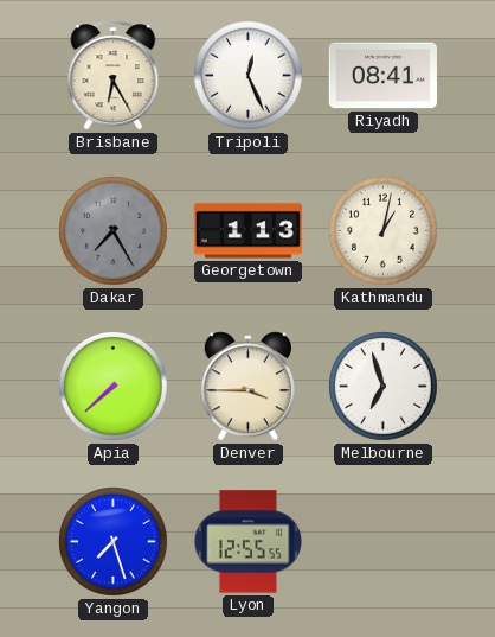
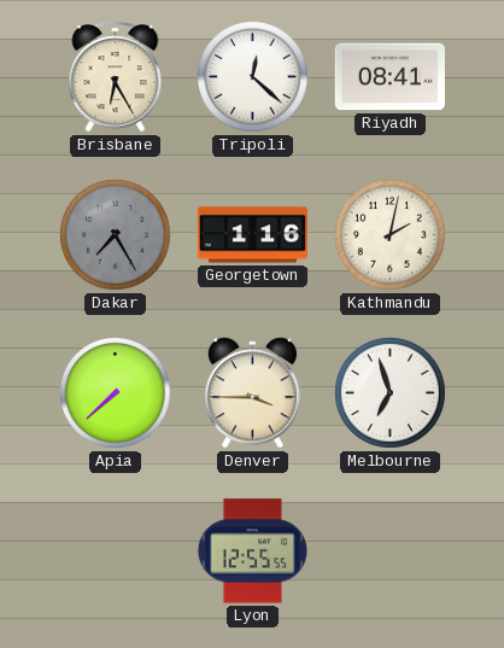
Tripoli: 12:26 -> 12:22 (253, 77)
Georgetown: 1:13 -> 1:16 (252, 235)
Kathmandu: 1:02 -> 2:02 (391, 235)
Yangon: 7:27 -> none (114, 542)
